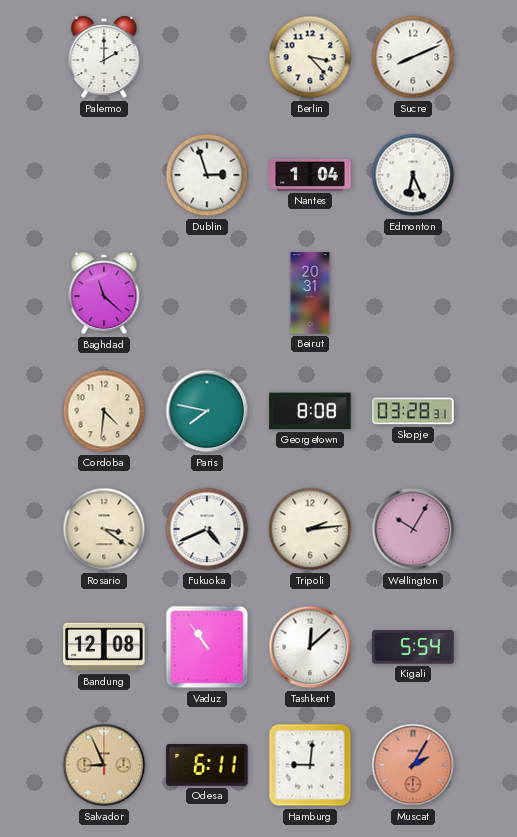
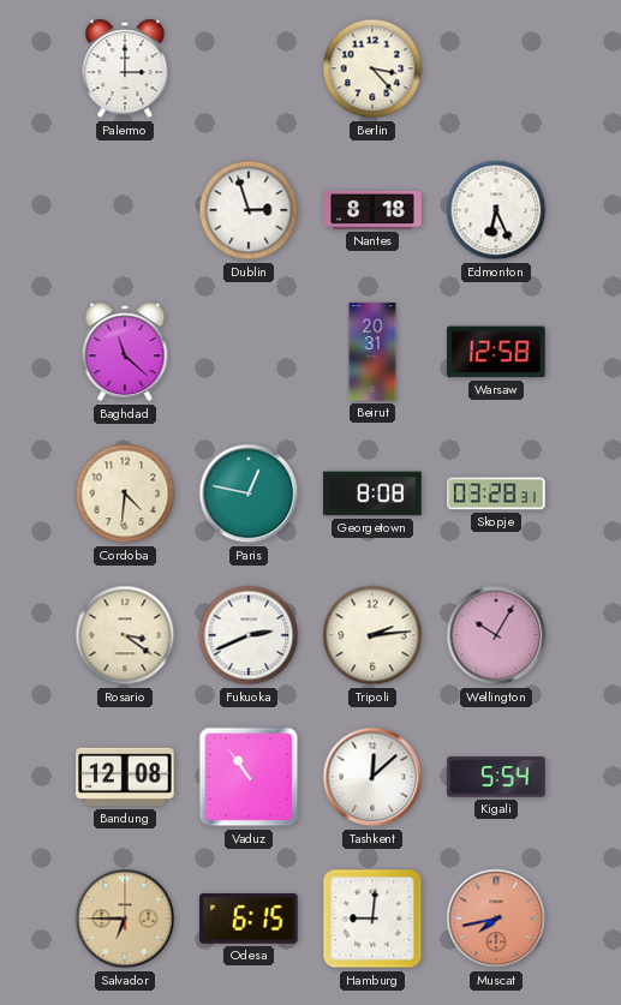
Palermo: 2:00 -> 3:00 (125, 68)
Sucre: 8:11 -> none (413, 57)
Nantes: 1:04 -> 8:18 (372, 210)
Warsaw: none -> 12:58 (496, 352)
Paris: 7:47 -> 12:47 (249, 493)
Fukuoka: 4:41 -> 2:41 (249, 635)
Salvador: 8:56 -> 6:45 (125, 919)
Odesa: 6:11 -> 6:15 (249, 920)
Muscat: 2:05 -> 7:43 (496, 919)
